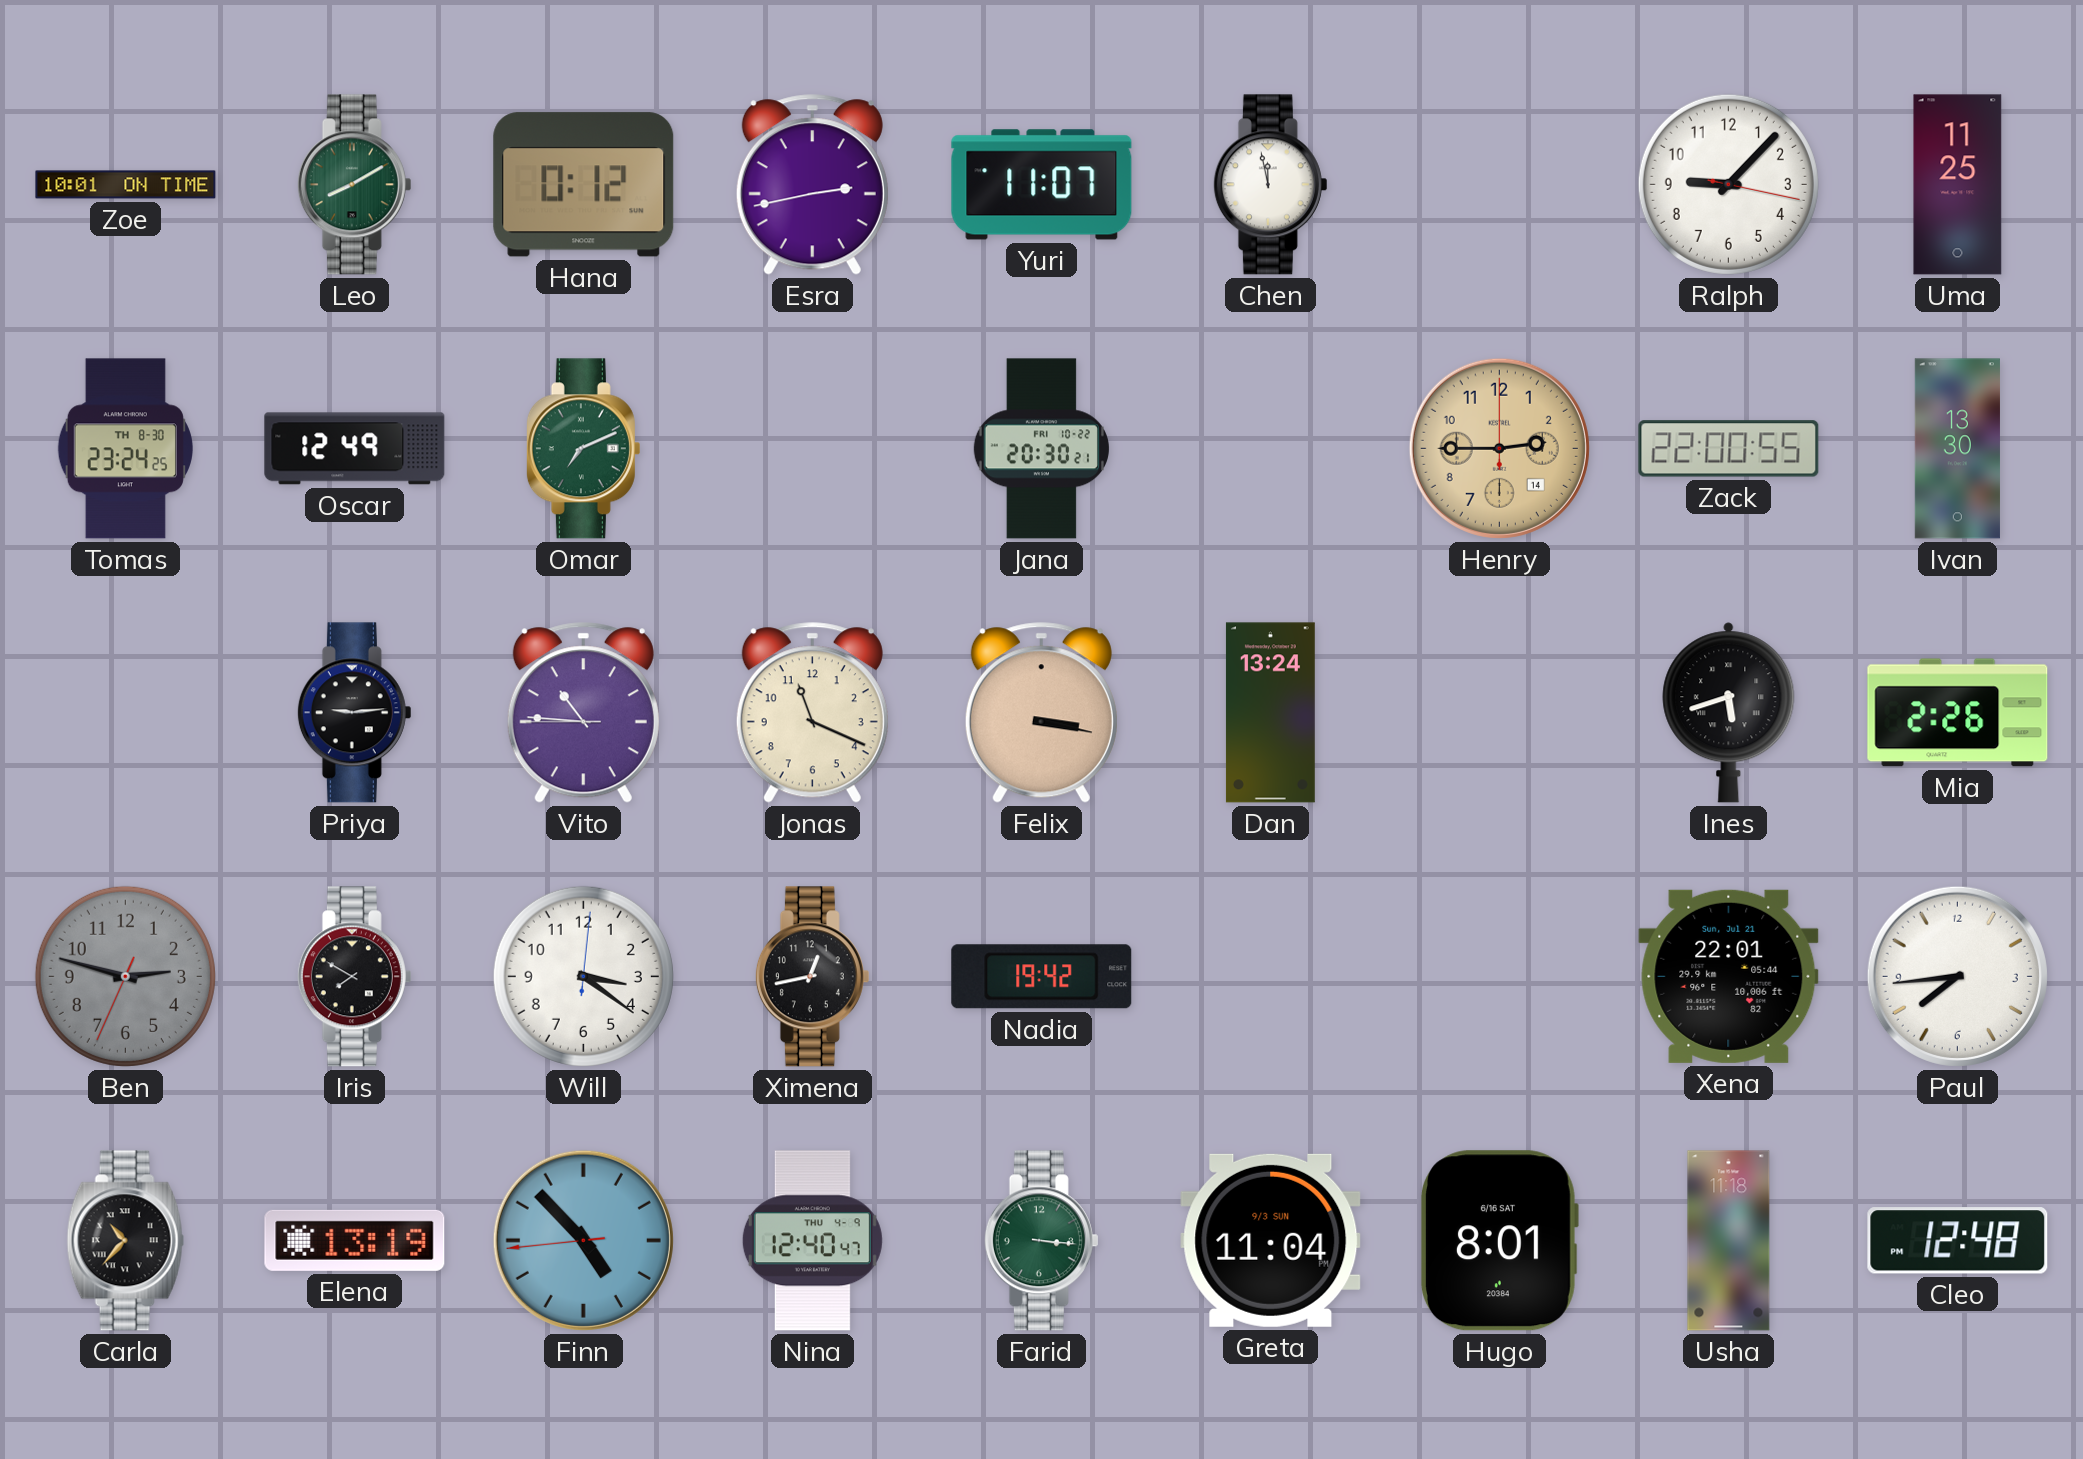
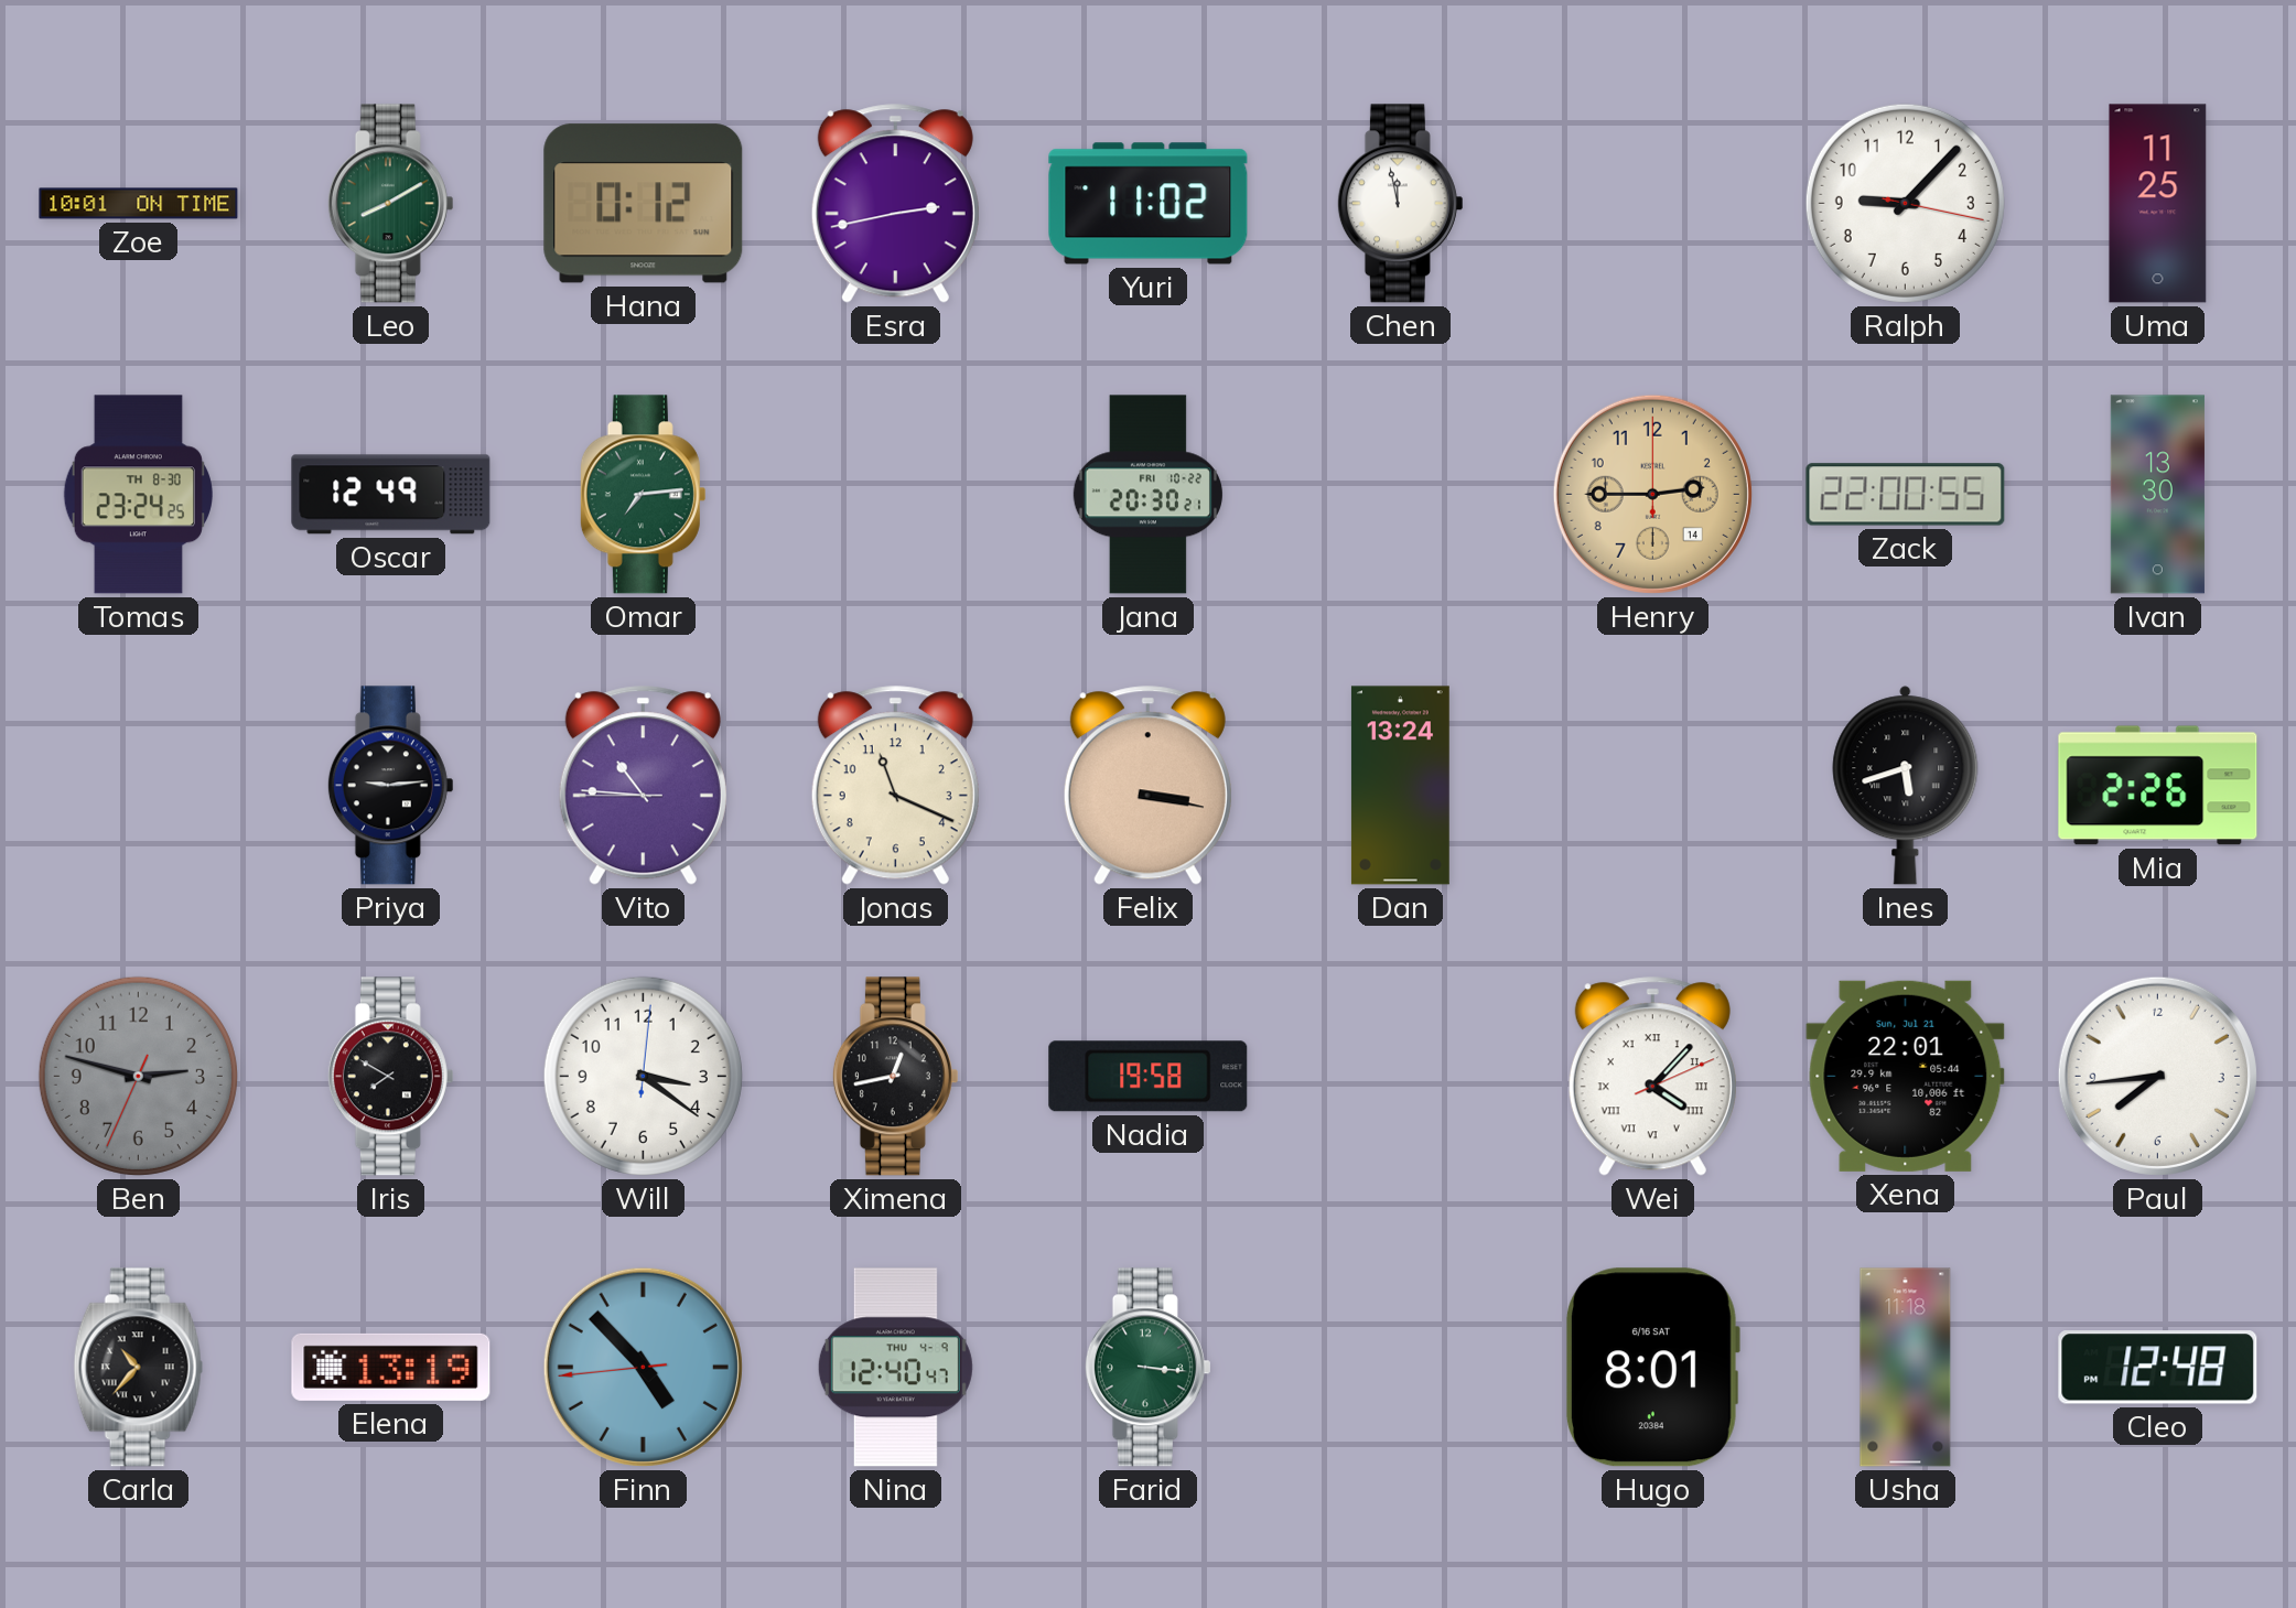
Yuri: 11:07 -> 11:02 (1149, 204)
Omar: 7:11 -> 7:14 (643, 495)
Nadia: 19:42 -> 19:58 (1149, 1077)
Wei: none -> 4:07 (1652, 1077)
Greta: 11:04 -> none (1271, 1240)
